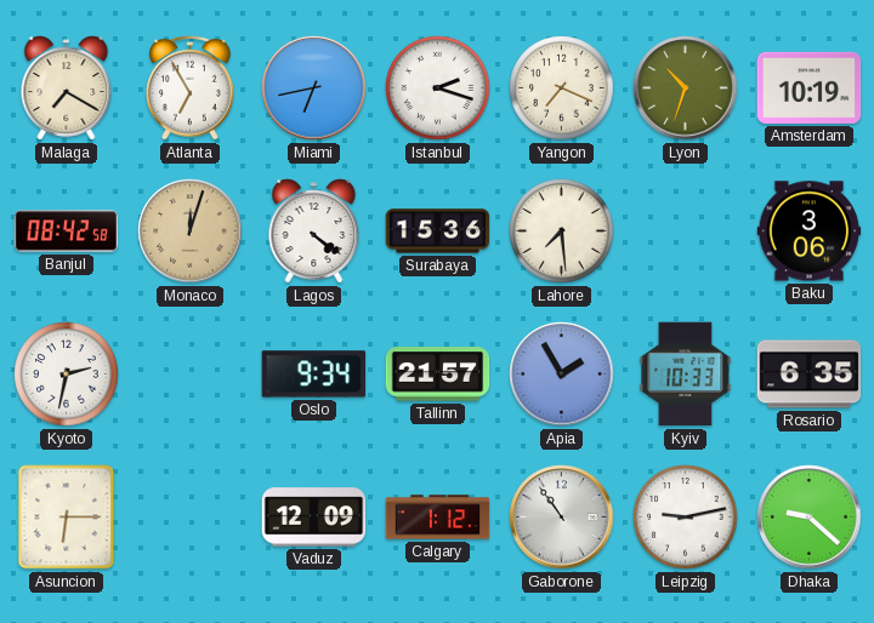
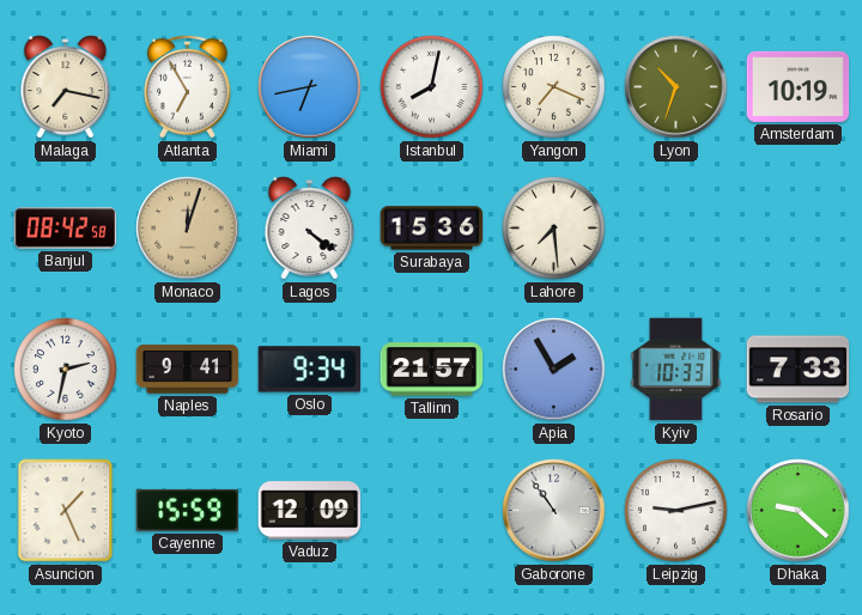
Malaga: 7:20 -> 7:17 (66, 87)
Istanbul: 2:18 -> 8:02 (432, 87)
Baku: 3:06 -> none (810, 232)
Naples: none -> 9:41 (188, 370)
Rosario: 6:35 -> 7:33 (799, 370)
Asuncion: 6:15 -> 1:26 (66, 511)
Cayenne: none -> 15:59 (187, 510)
Calgary: 1:12 -> none (438, 518)
